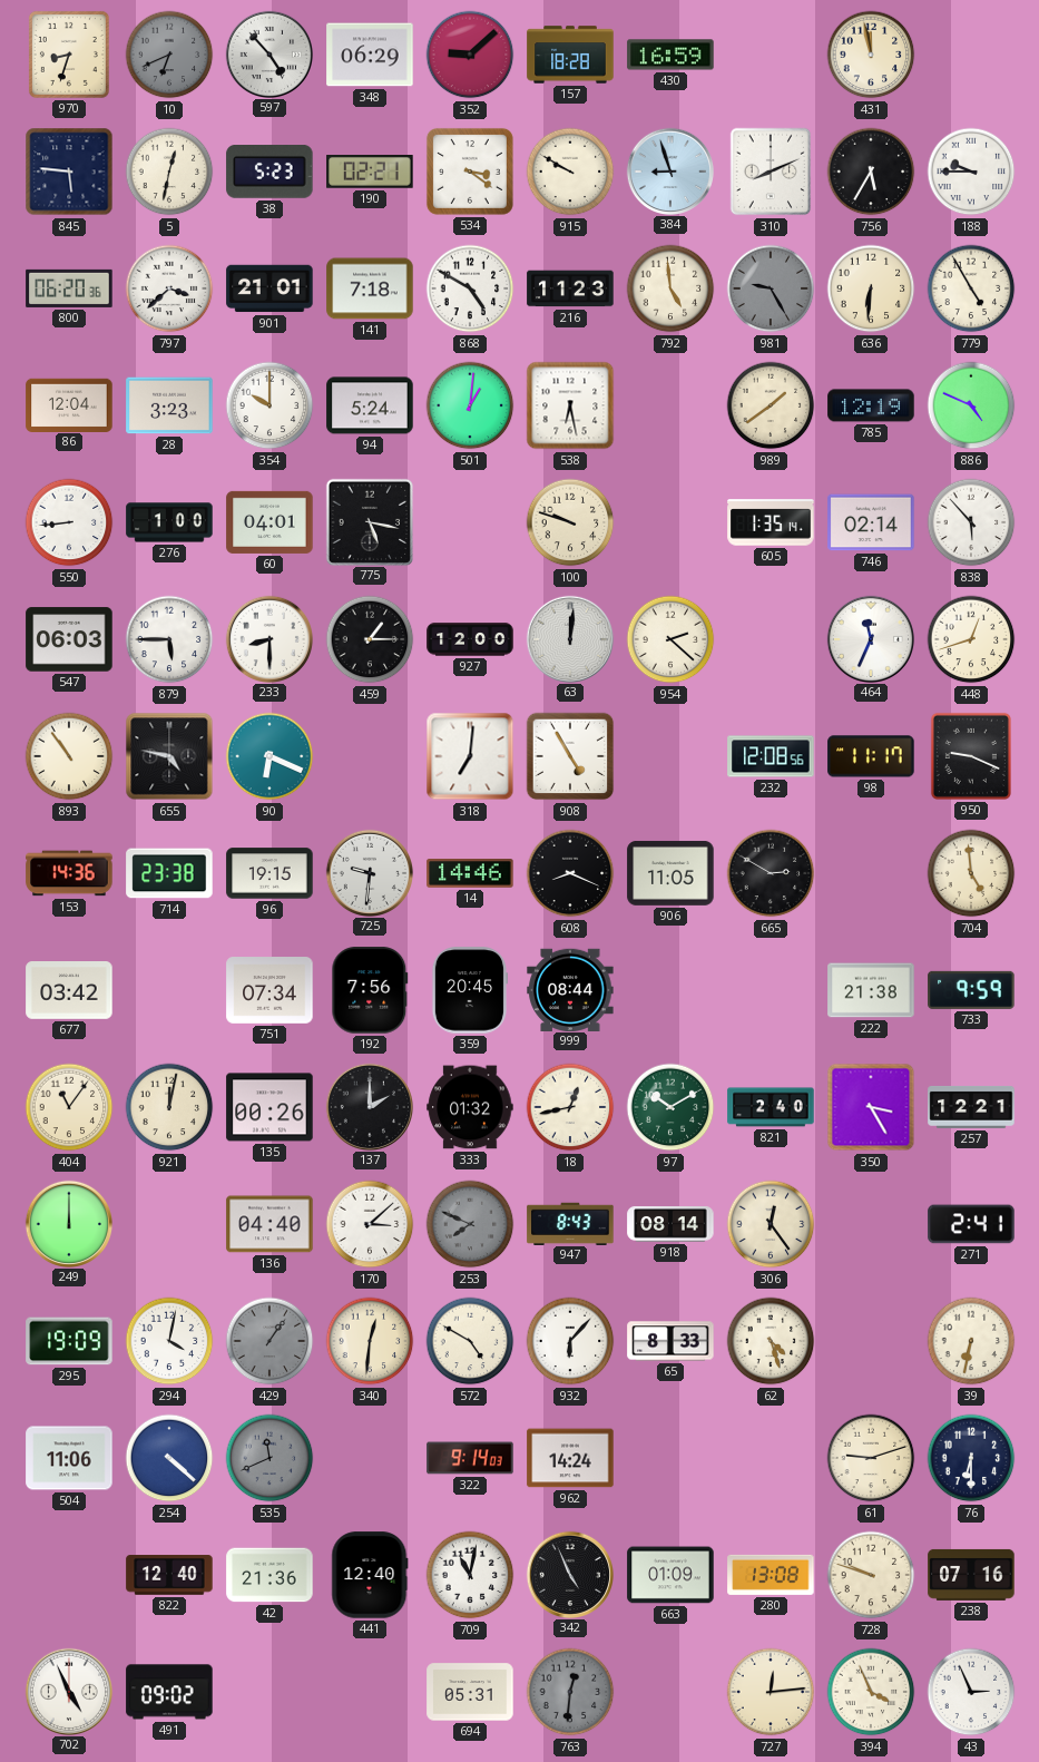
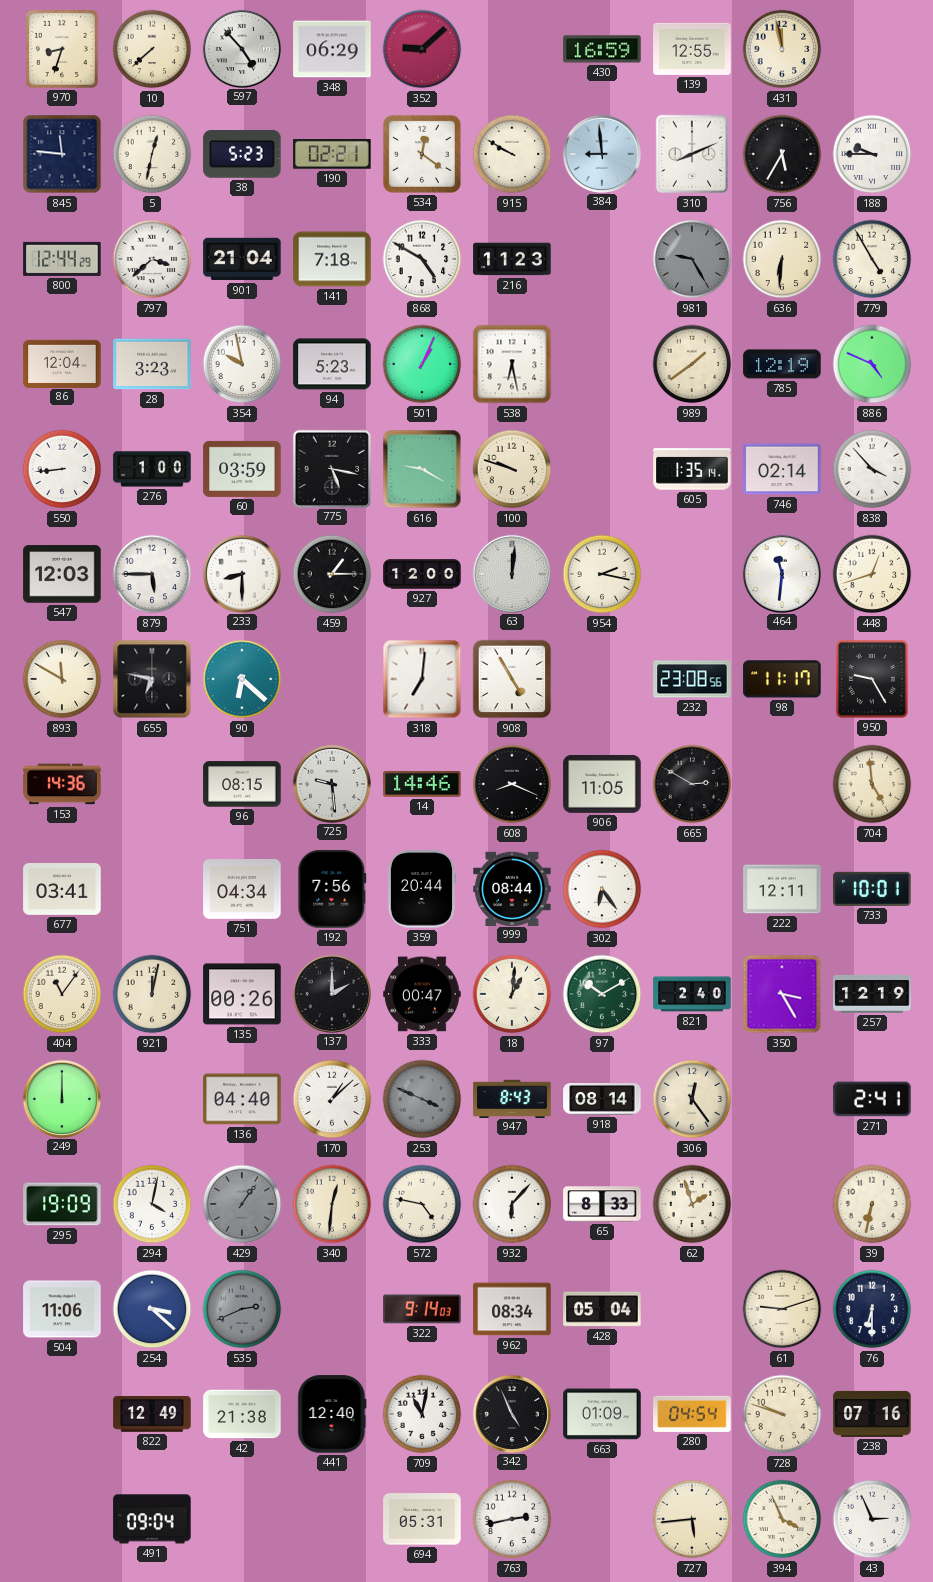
10: 6:41 -> 7:38 (152, 49)
10 dial: grey -> cream (152, 49)
157: 18:28 -> none (570, 55)
139: none -> 12:55 (692, 49)
845: 5:46 -> 11:46 (62, 154)
534: 3:21 -> 12:21 (422, 154)
384: 8:57 -> 8:59 (601, 153)
800: 06:20 -> 12:44 (62, 259)
901: 21:01 -> 21:04 (242, 259)
792: 4:59 -> none (670, 288)
354: 10:00 -> 9:58 (242, 364)
94: 5:24 -> 5:23 (332, 364)
501: 1:01 -> 1:04 (422, 364)
60: 04:01 -> 03:59 (242, 469)
616: none -> 9:20 (422, 469)
838: 5:53 -> 3:53 (872, 469)
547: 06:03 -> 12:03 (62, 574)
954: 2:22 -> 2:17 (602, 574)
464: 11:34 -> 11:31 (781, 573)
893: 10:54 -> 11:50 (62, 679)
655: 4:47 -> 6:47 (152, 679)
90: 6:19 -> 6:22 (242, 679)
232: 12:08 -> 23:08 (692, 679)
950: 9:19 -> 9:25 (872, 679)
714: 23:38 -> none (169, 873)
96: 19:15 -> 08:15 (242, 784)
725: 9:31 -> 9:29 (331, 783)
677: 03:42 -> 03:41 (62, 890)
751: 07:34 -> 04:34 (242, 890)
359: 20:45 -> 20:44 (421, 889)
302: none -> 6:24 (602, 889)
222: 21:38 -> 12:11 (782, 889)
733: 9:59 -> 10:01 (872, 889)
333: 01:32 -> 00:47 (422, 994)
18: 12:43 -> 1:01 (512, 994)
257: 12:21 -> 12:19 (872, 994)
170: 3:08 -> 1:08 (332, 1099)
253: 7:49 -> 3:49 (422, 1099)
572: 4:50 -> 4:47 (422, 1204)
62: 4:27 -> 1:57 (692, 1204)
254: 4:22 -> 3:22 (152, 1309)
535: 11:41 -> 2:41 (242, 1309)
962: 14:24 -> 08:34 (512, 1309)
428: none -> 05:04 (602, 1309)
822: 12:40 -> 12:49 (152, 1414)
42: 21:36 -> 21:38 (242, 1414)
280: 13:08 -> 04:54 (692, 1414)
702: 4:56 -> none (68, 1691)
491: 09:02 -> 09:04 (152, 1519)
763: 12:31 -> 2:43 (512, 1519)
763 dial: grey -> white (512, 1519)
727: 12:14 -> 5:44 (692, 1519)
